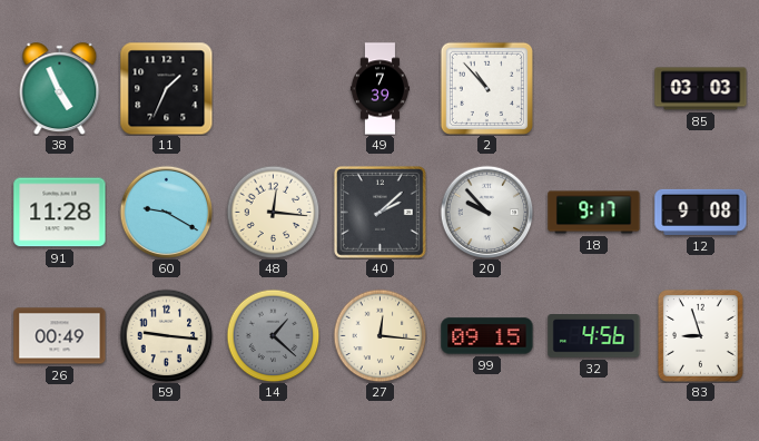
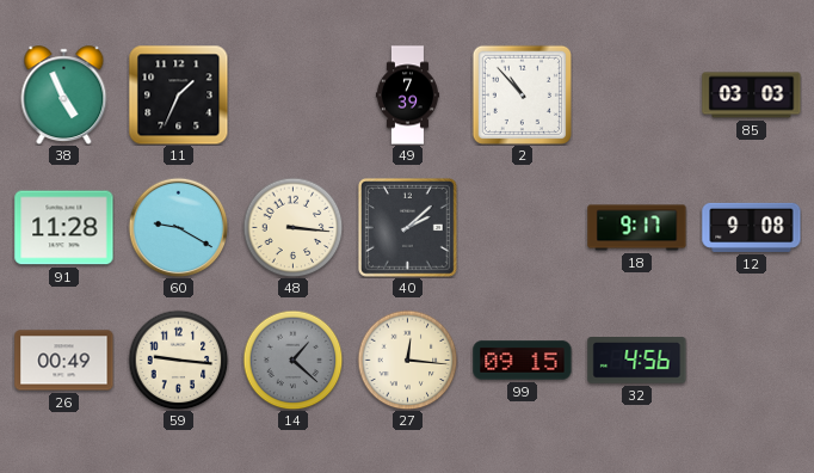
48: 12:16 -> 3:16 (292, 227)
20: 9:53 -> none (486, 212)
83: 8:57 -> none (700, 335)
